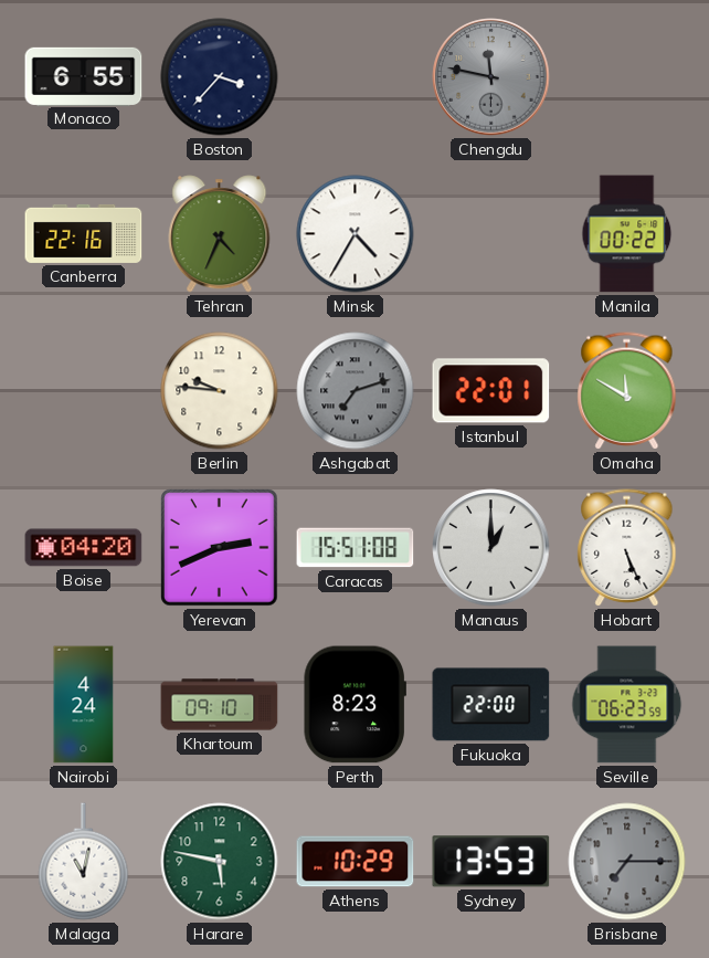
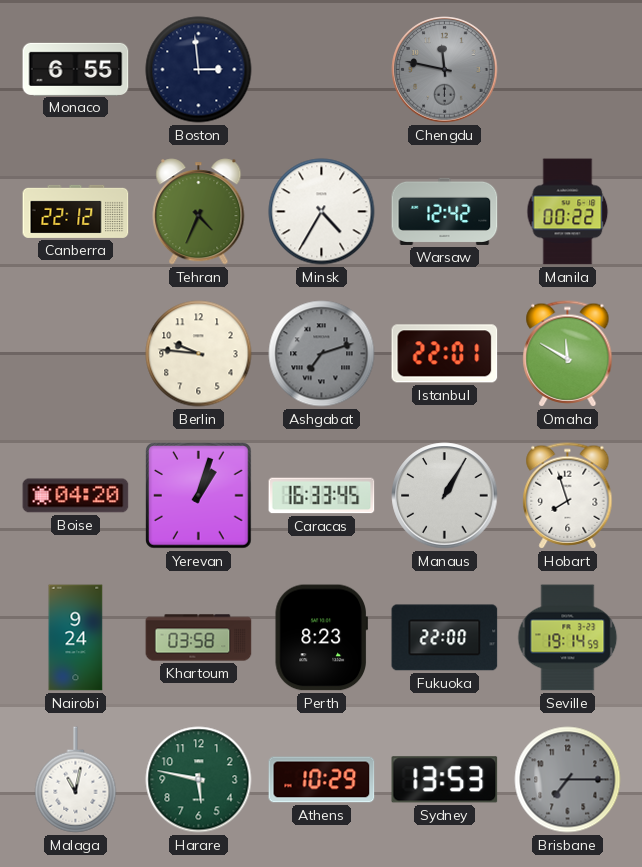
Boston: 3:37 -> 2:59 (199, 70)
Canberra: 22:16 -> 22:12 (76, 211)
Warsaw: none -> 12:42 (445, 211)
Yerevan: 2:41 -> 1:03 (199, 496)
Caracas: 15:51 -> 16:33 (322, 496)
Manaus: 1:00 -> 1:05 (445, 496)
Hobart: 5:26 -> 7:57 (568, 496)
Nairobi: 4:24 -> 9:24 (76, 638)
Khartoum: 09:10 -> 03:58 (199, 638)
Seville: 06:23 -> 19:14 (568, 638)
